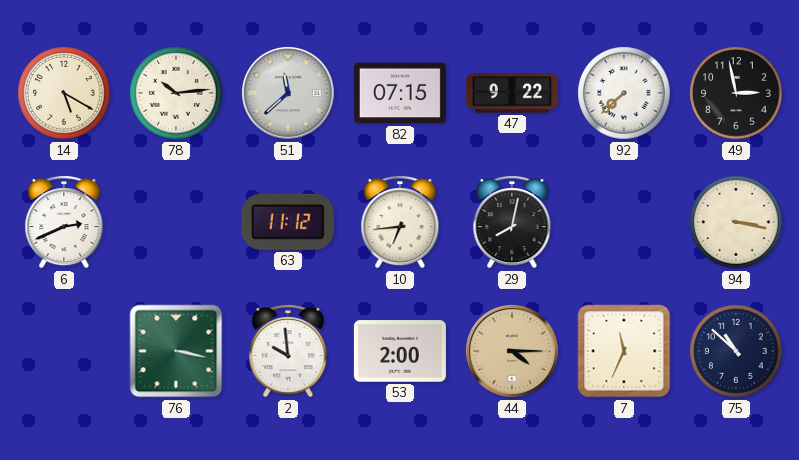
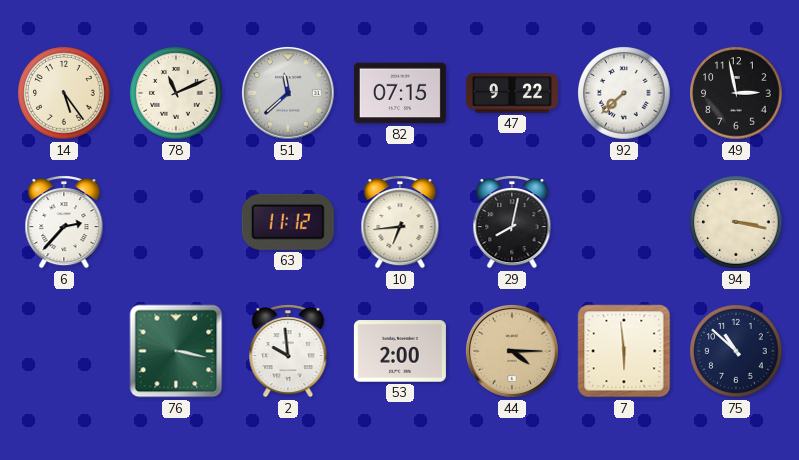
14: 5:20 -> 5:24 (64, 93)
78: 10:14 -> 11:11 (176, 93)
6: 2:41 -> 2:37 (64, 222)
7: 11:34 -> 5:59 (624, 351)
